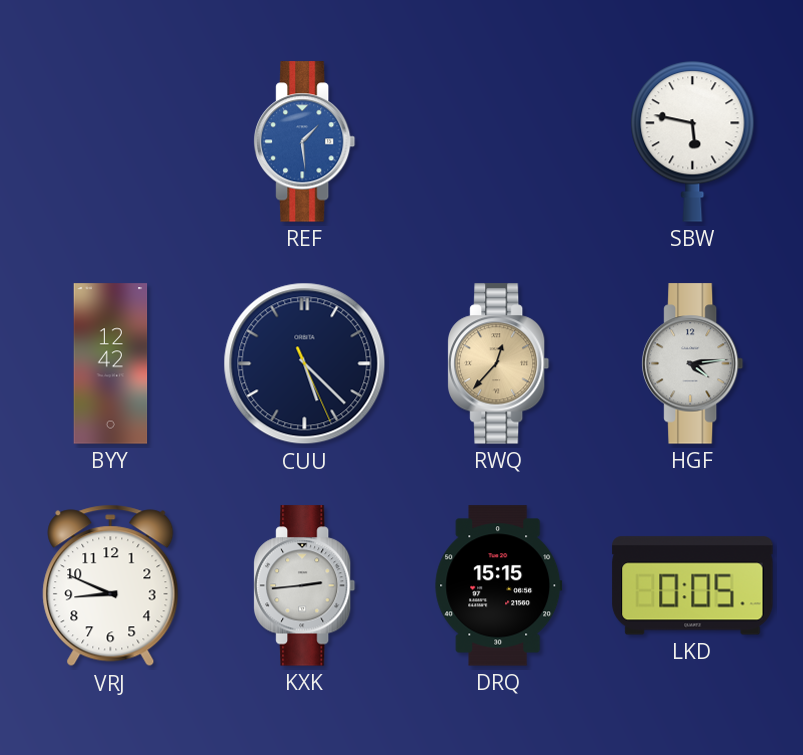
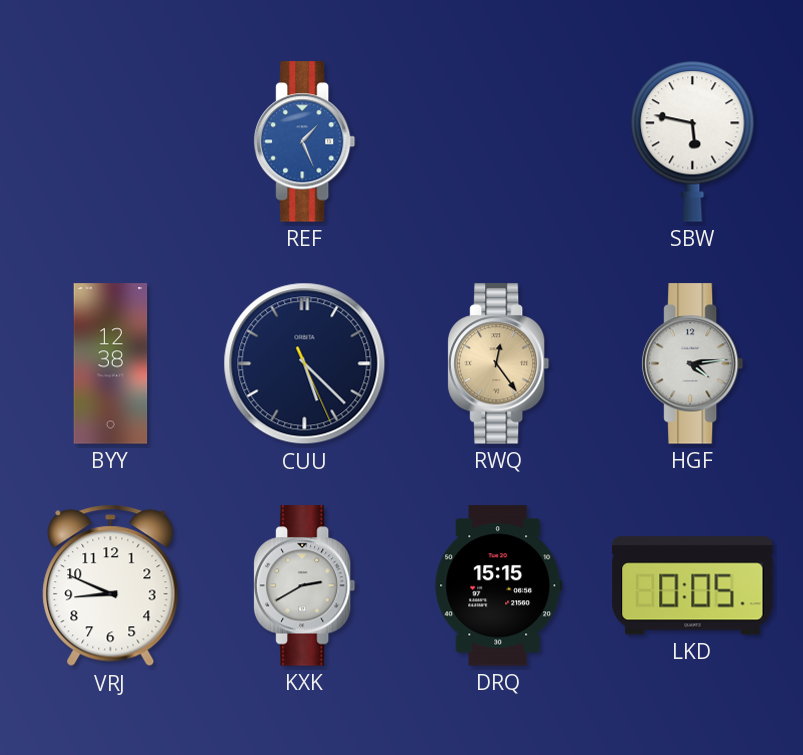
REF: 1:29 -> 1:26 (305, 142)
BYY: 12:42 -> 12:38 (111, 364)
RWQ: 12:37 -> 12:24 (499, 364)
KXK: 2:44 -> 2:40 (305, 586)
